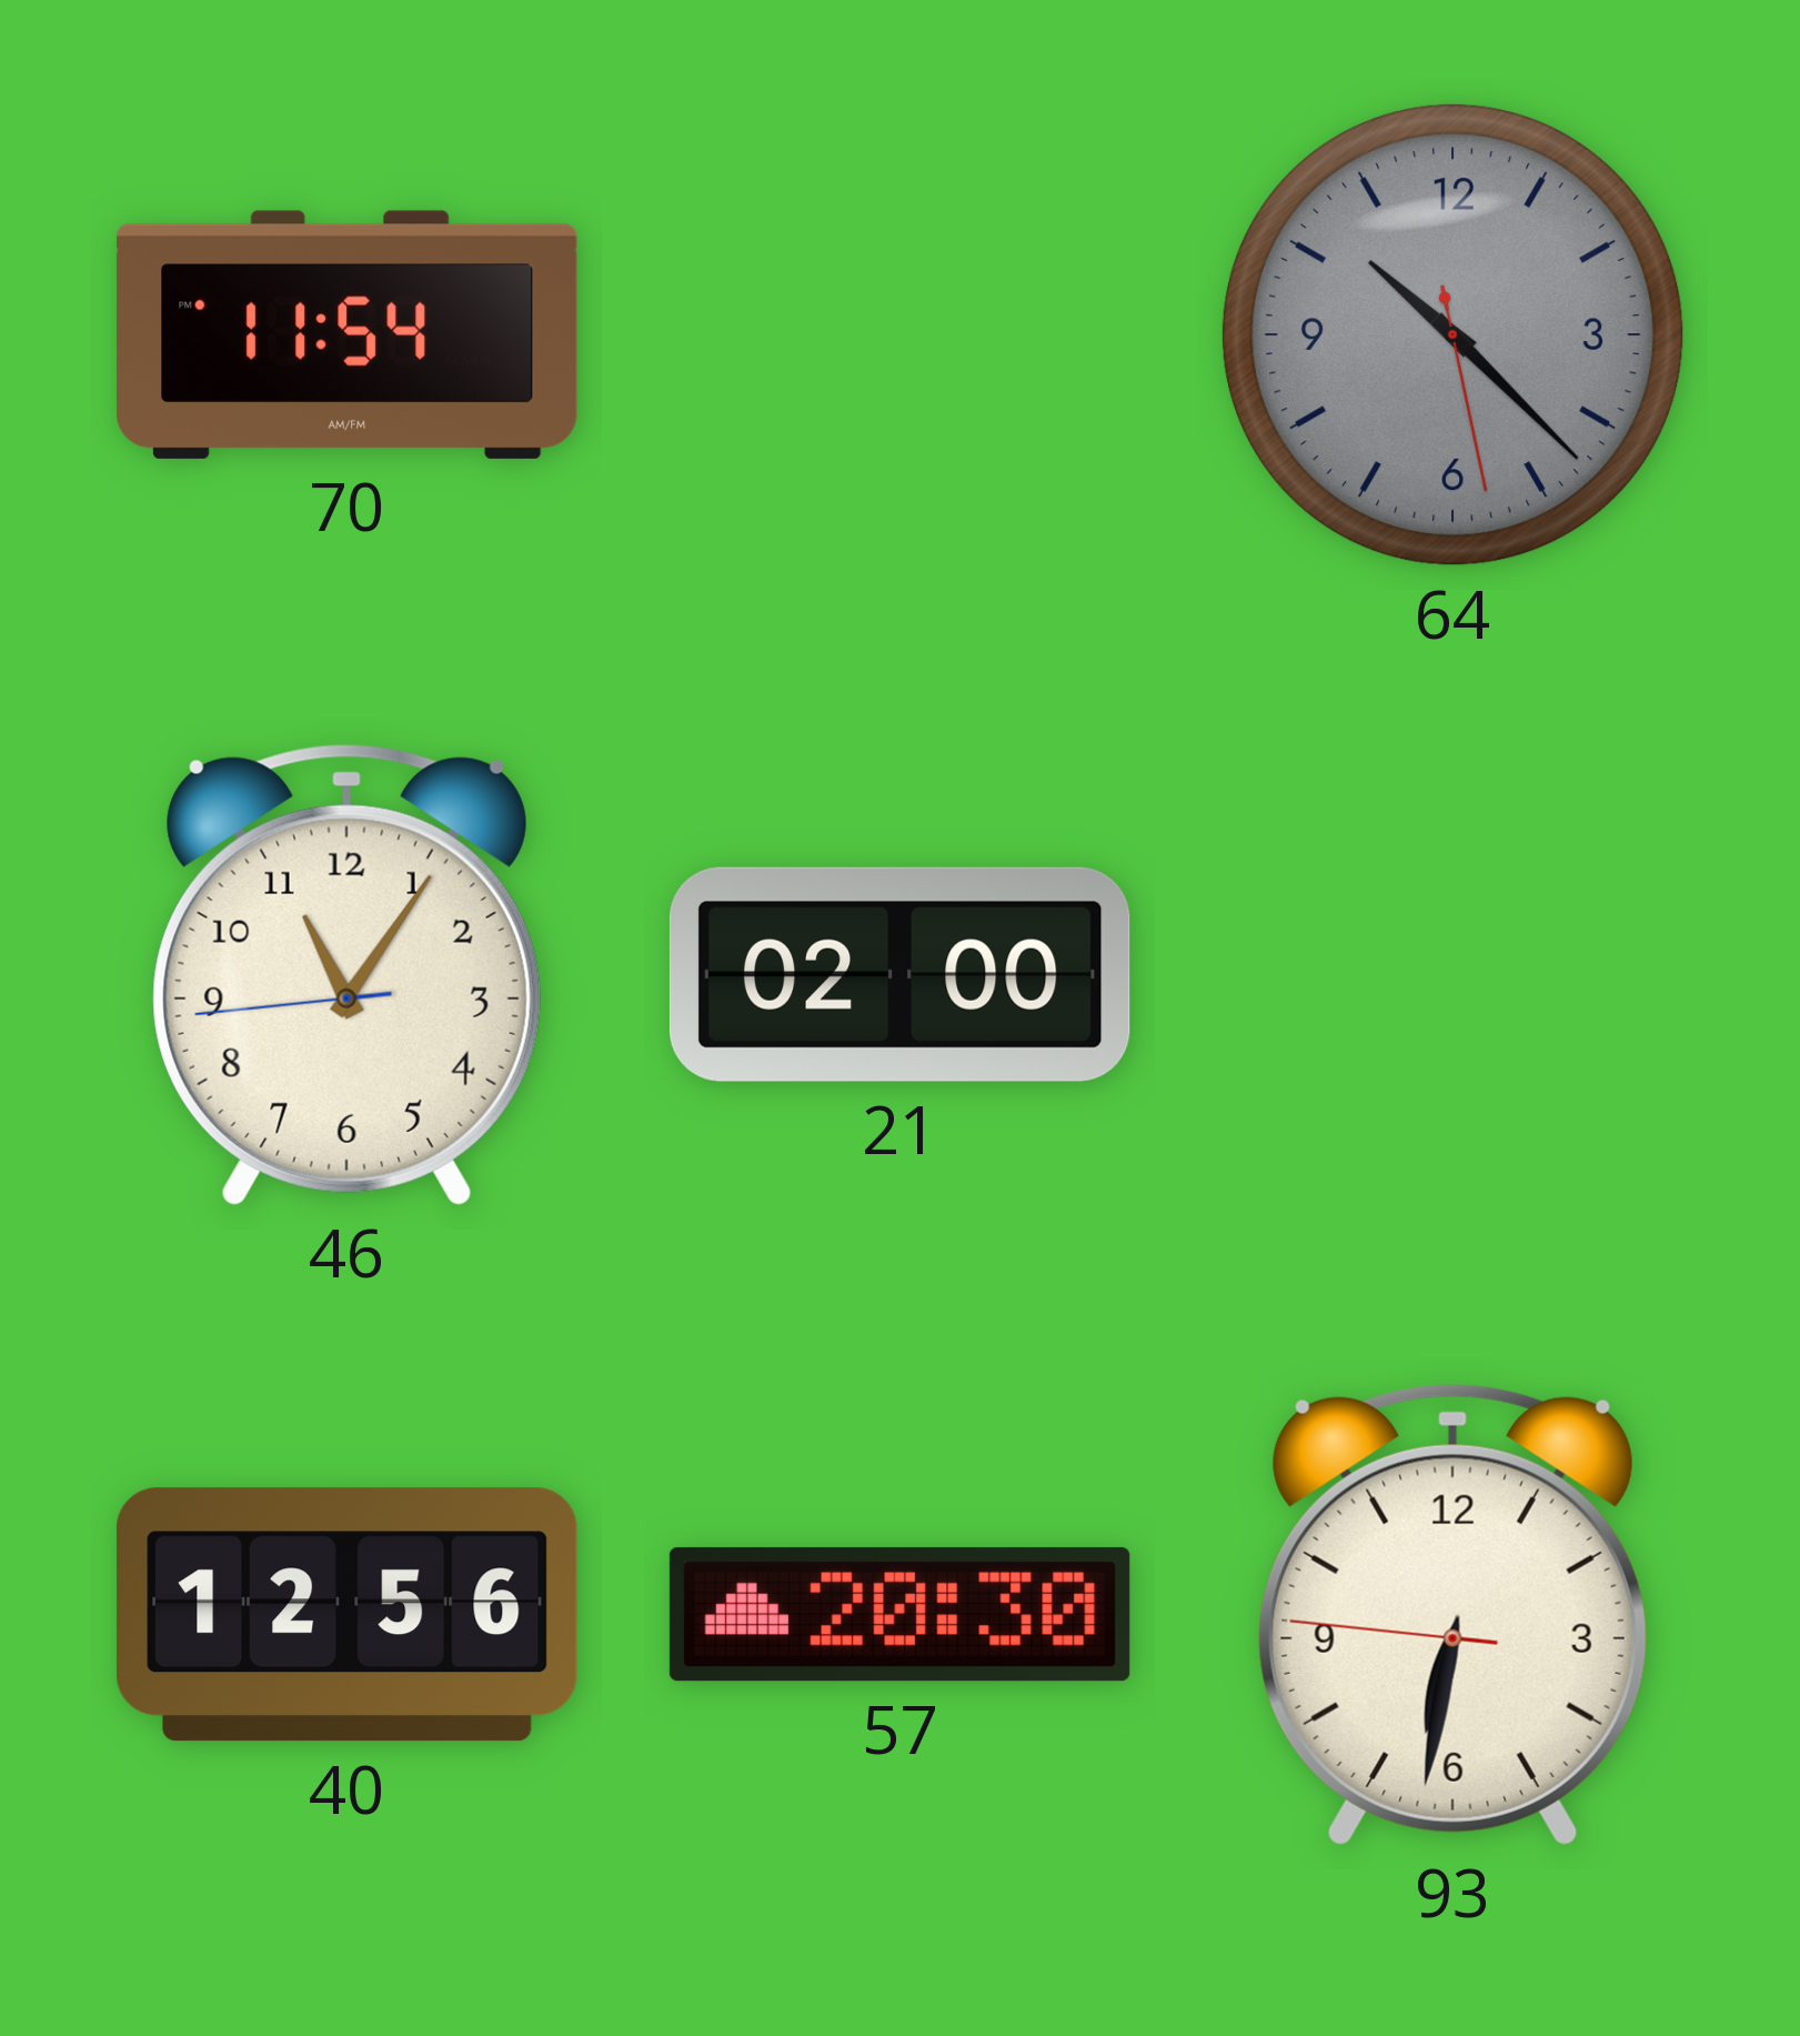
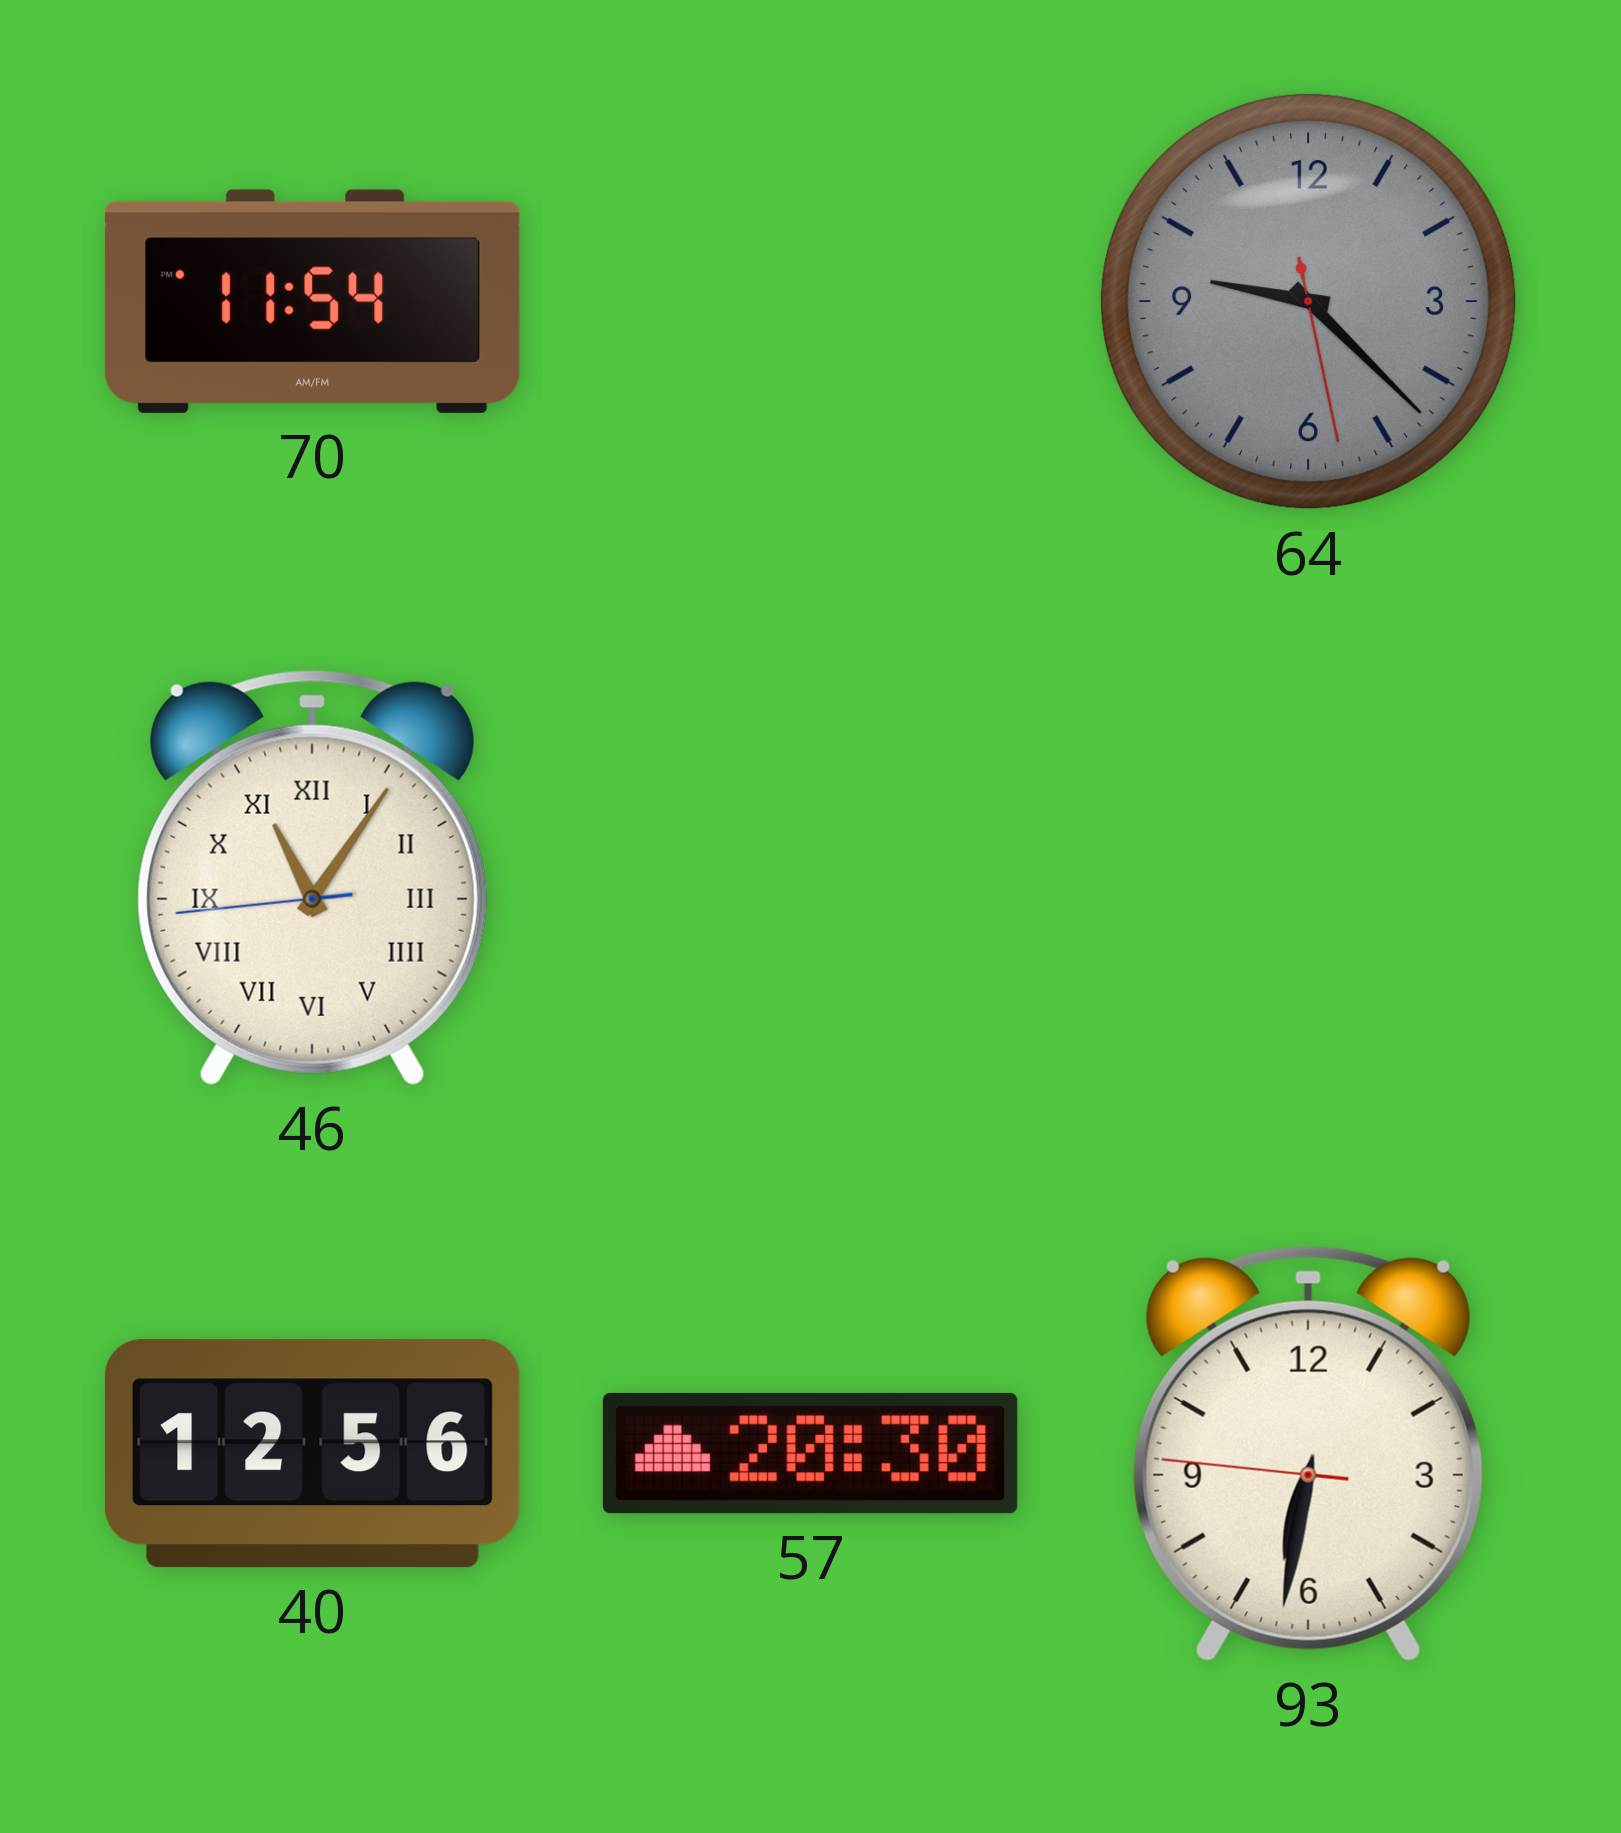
64: 10:22 -> 9:22 (1308, 301)
46 numerals: Arabic -> Roman (312, 877)
21: 02:00 -> none (899, 974)
